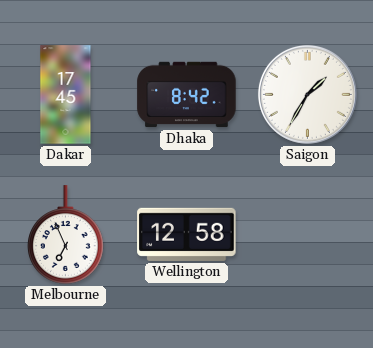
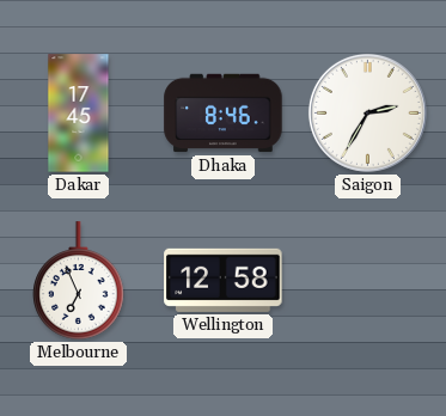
Dhaka: 8:42 -> 8:46 (224, 114)
Saigon: 1:35 -> 2:35 (367, 112)
